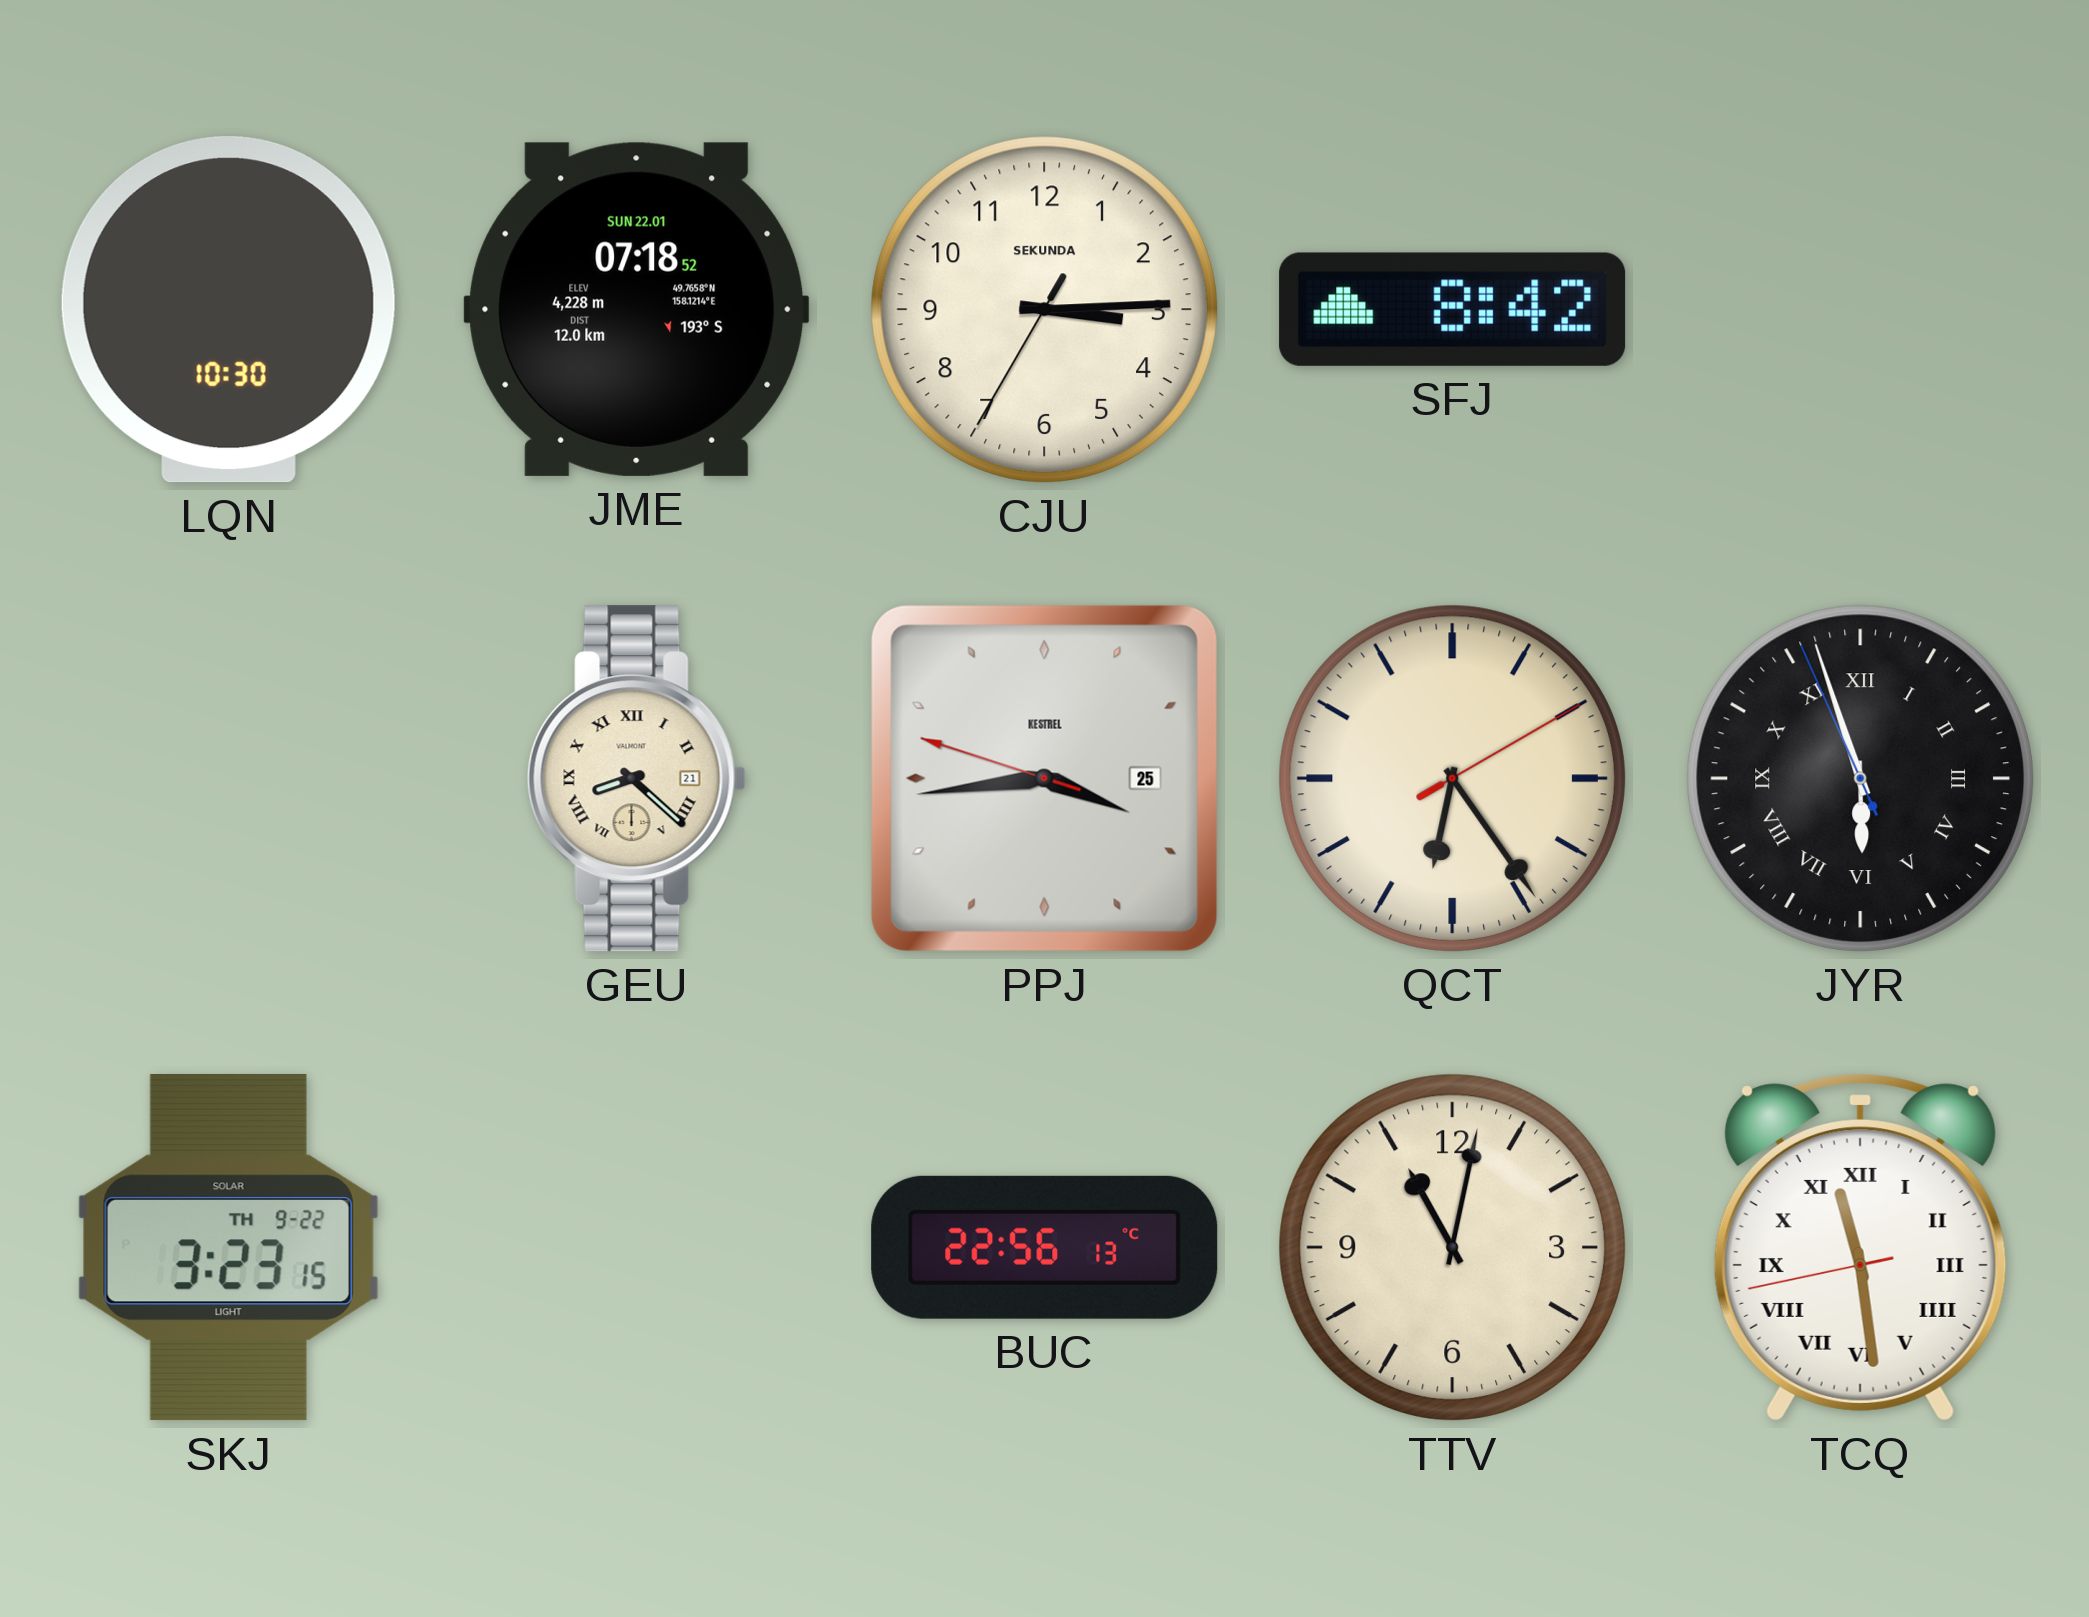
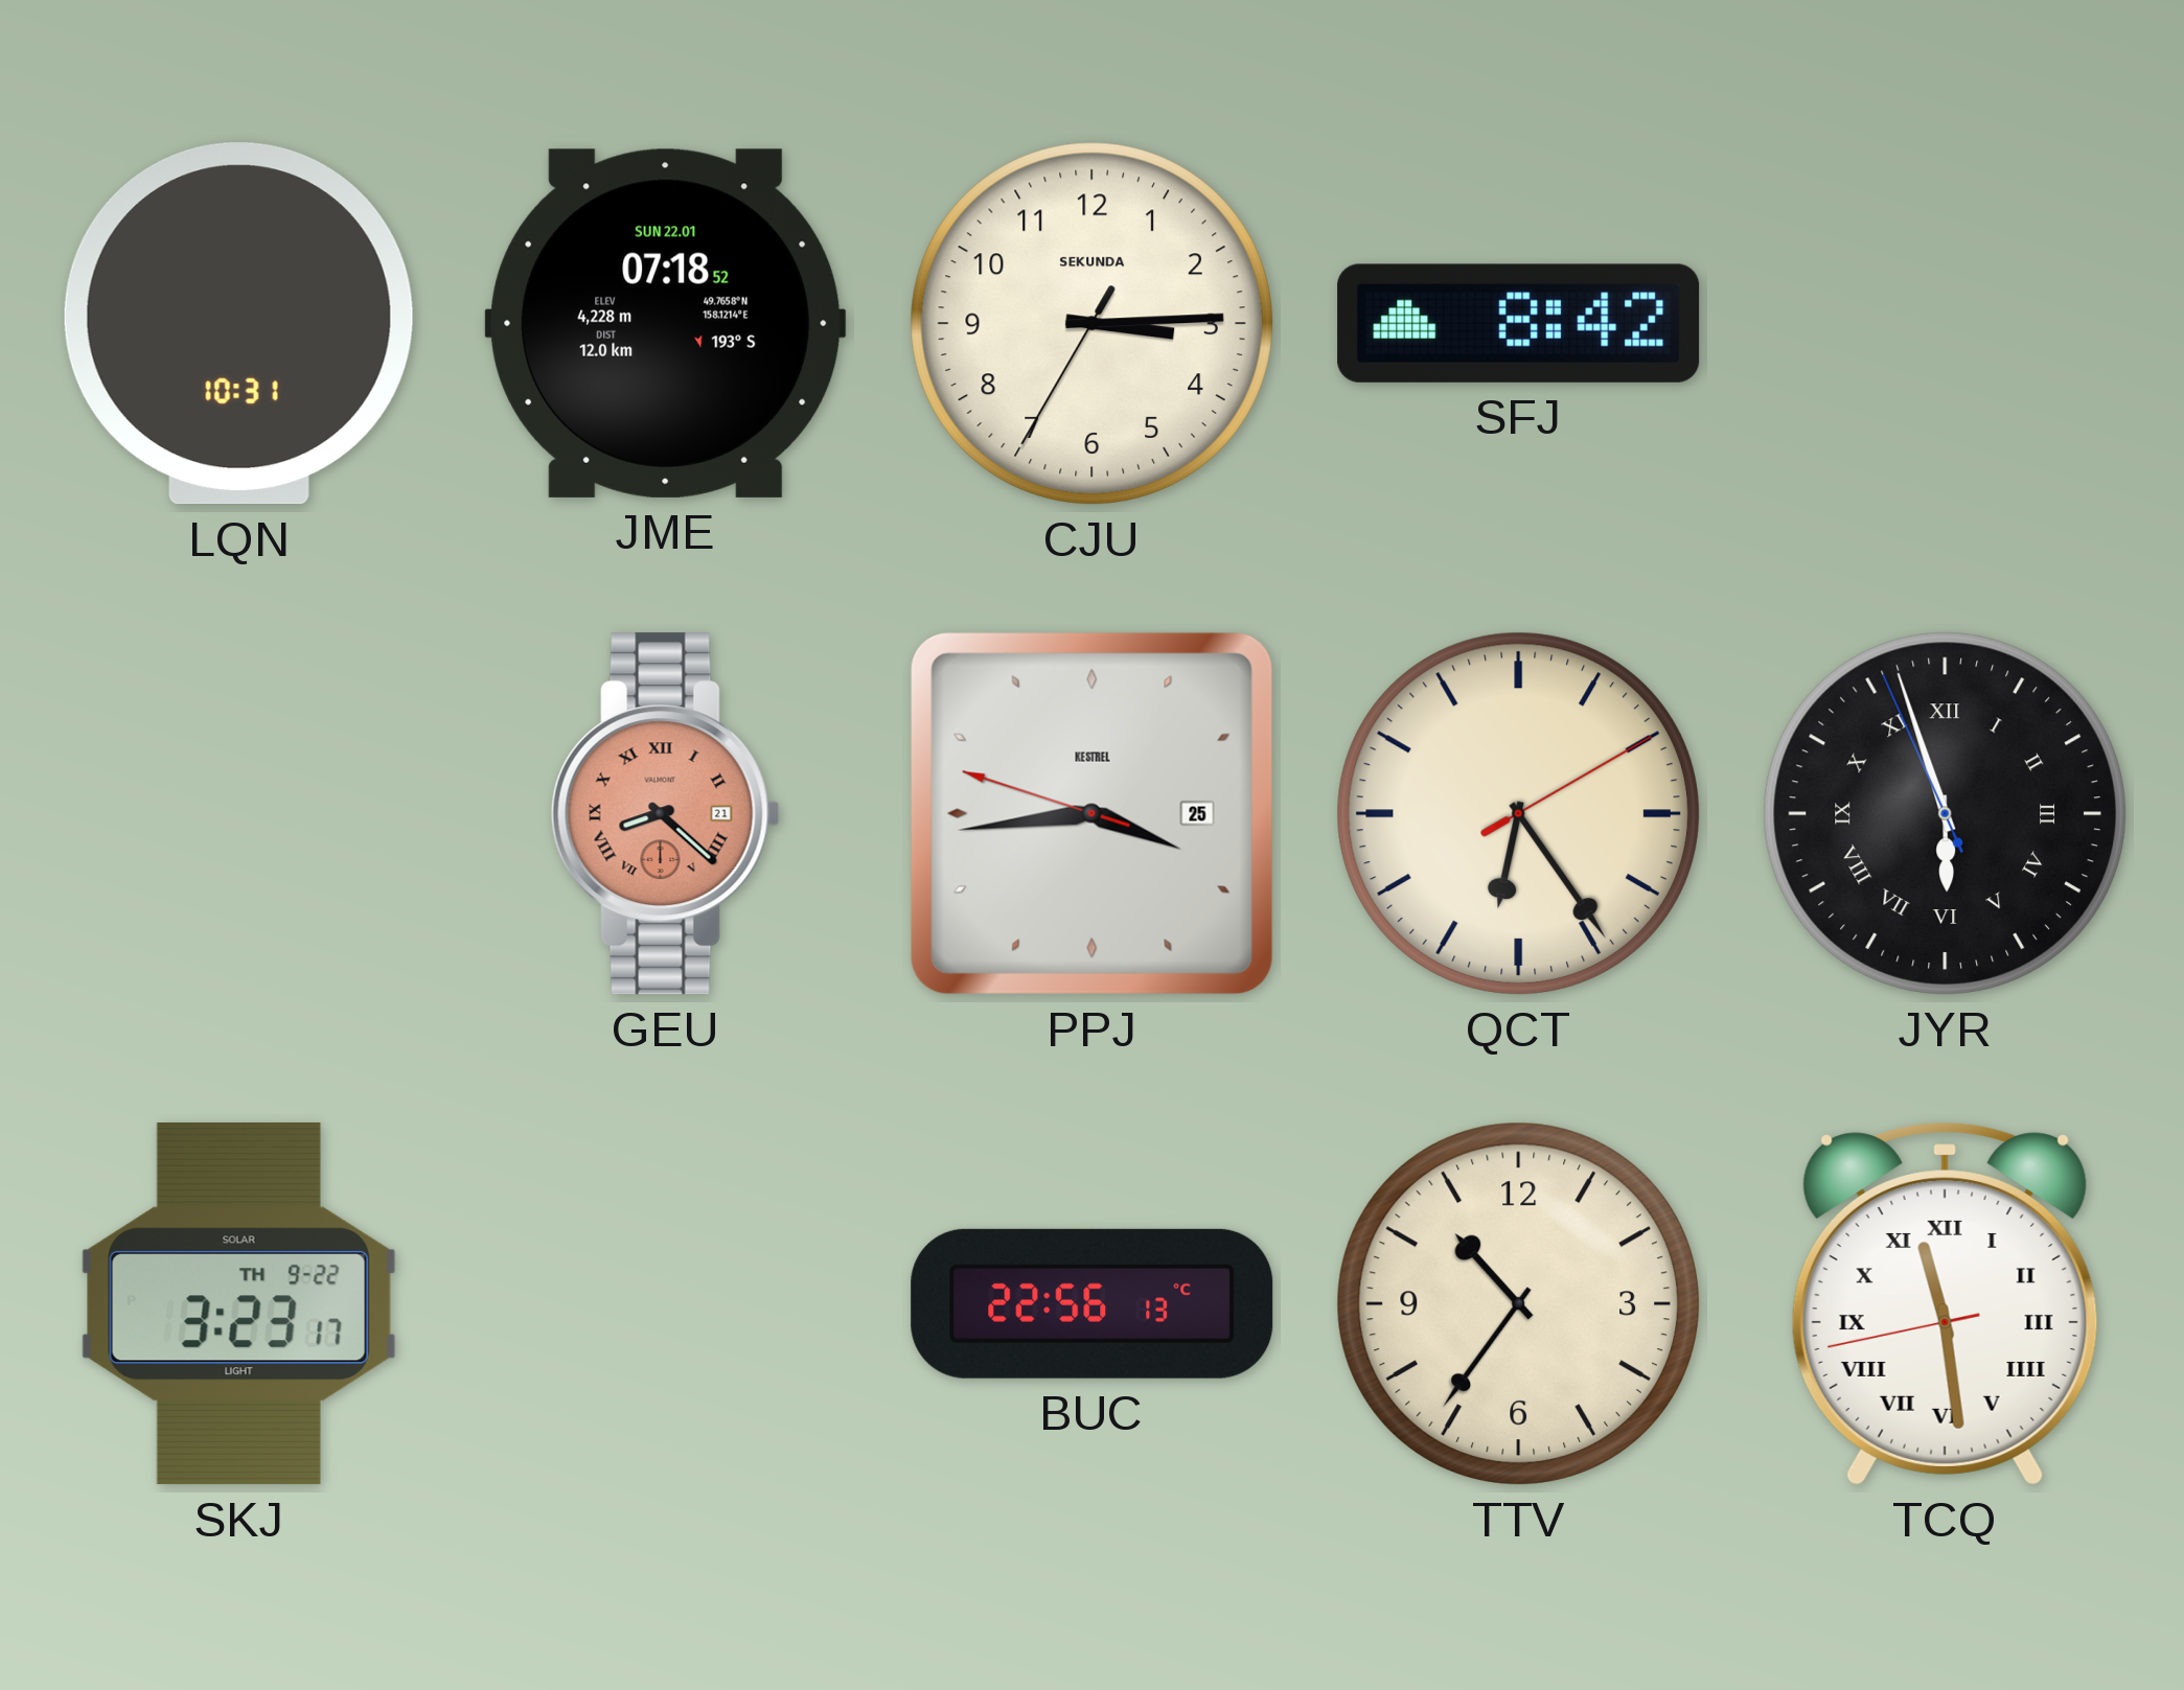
LQN: 10:30 -> 10:31 (238, 324)
GEU dial: cream -> salmon (665, 814)
SKJ: 3:23:15 -> 3:23:17 (238, 1304)
TTV: 11:02 -> 10:36 (1518, 1303)
